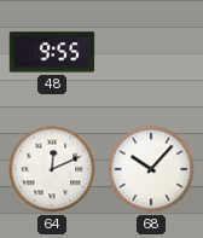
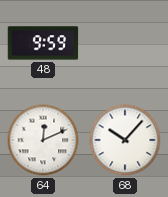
48: 9:55 -> 9:59 (43, 43)
